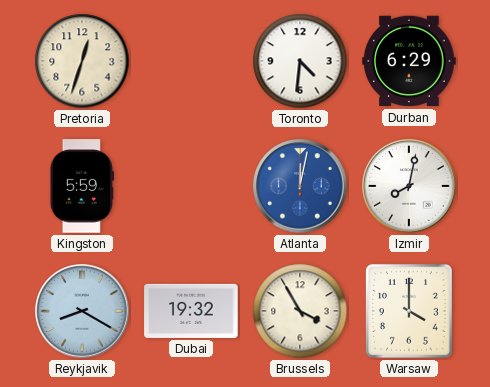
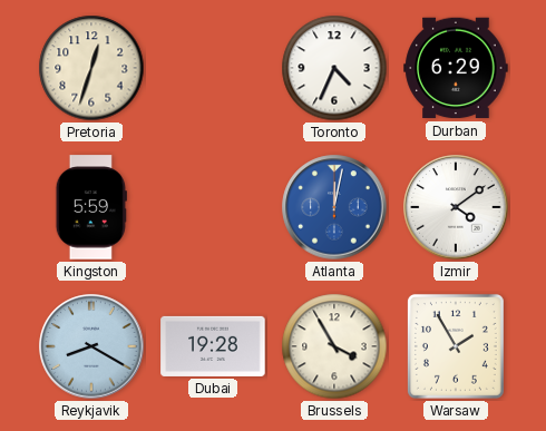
Toronto: 4:31 -> 4:34 (334, 68)
Izmir: 8:02 -> 4:09 (456, 207)
Dubai: 19:32 -> 19:28 (213, 346)
Warsaw: 4:00 -> 1:55 (456, 346)
